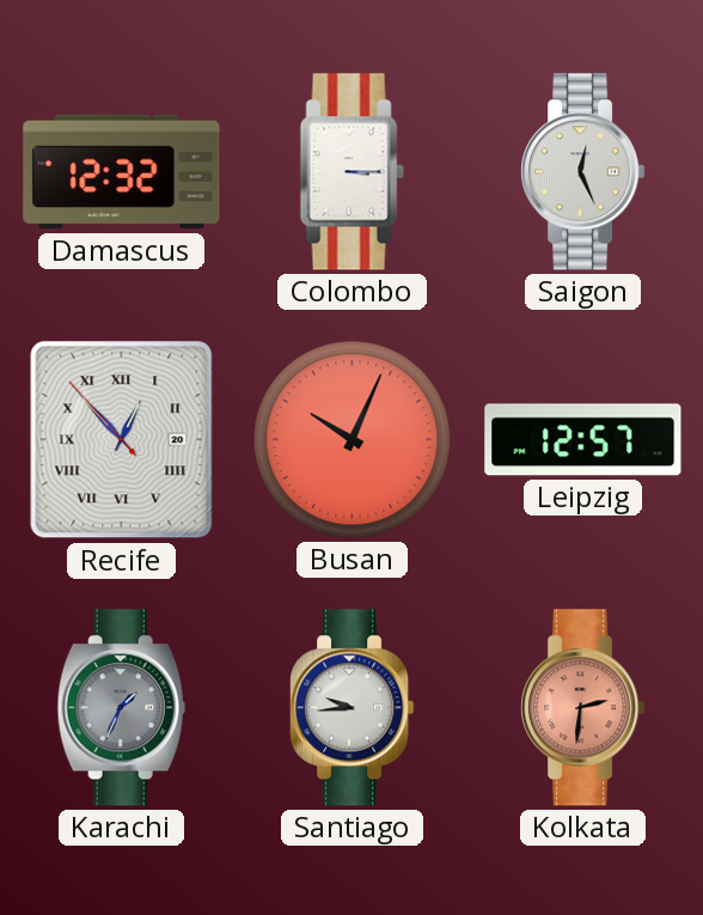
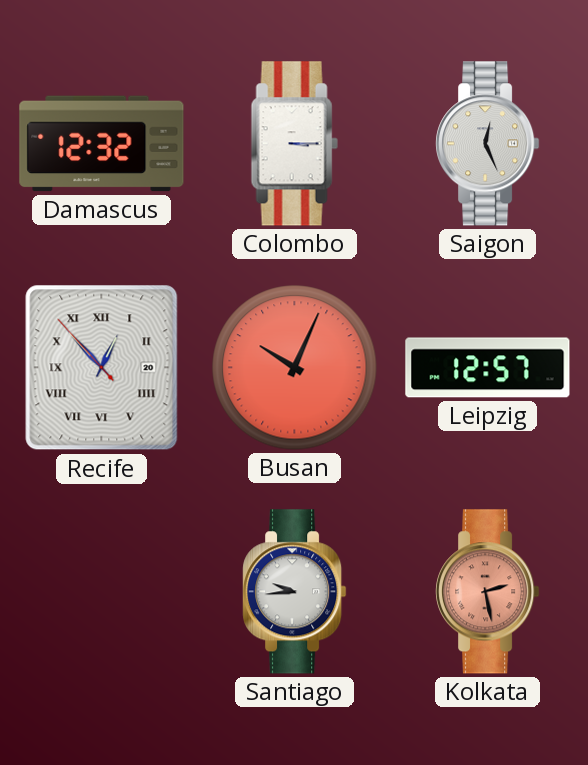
Karachi: 1:34 -> none (121, 708)
Kolkata: 2:31 -> 2:28 (488, 592)
